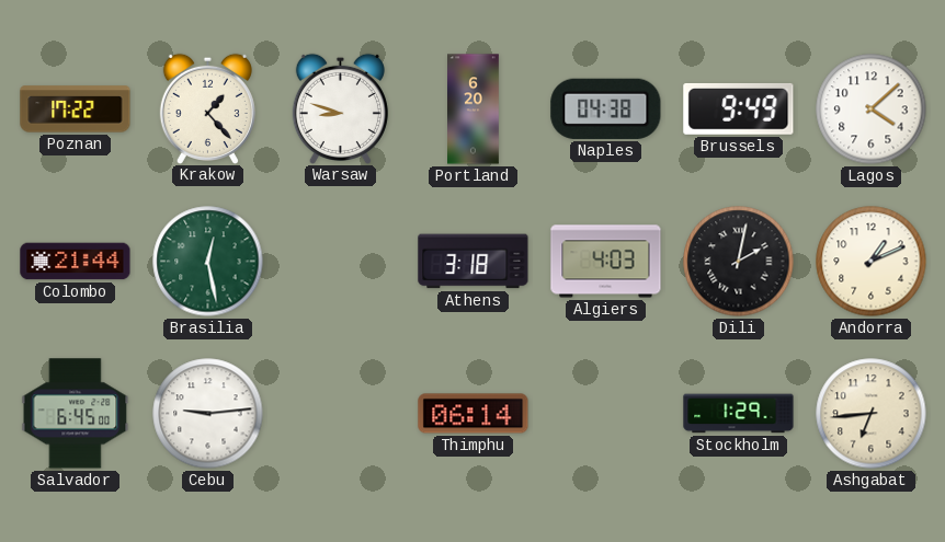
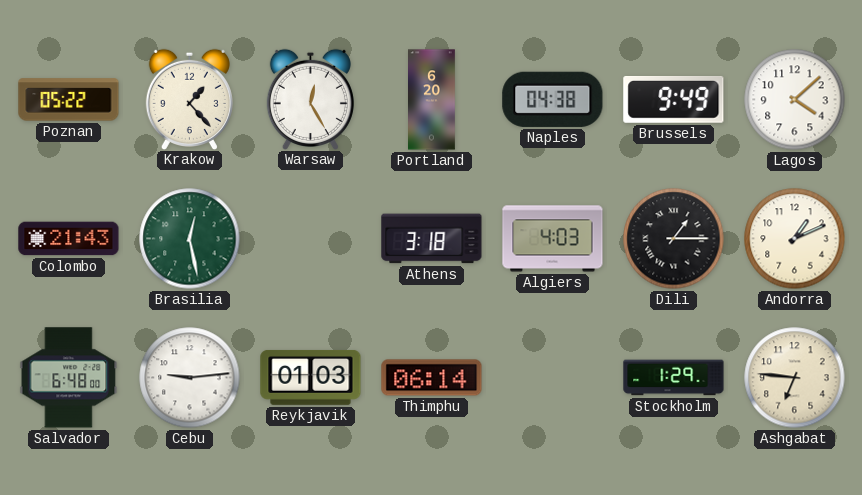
Poznan: 17:22 -> 05:22 (69, 100)
Warsaw: 8:48 -> 12:25 (310, 99)
Colombo: 21:44 -> 21:43 (69, 239)
Dili: 2:02 -> 1:15 (674, 239)
Salvador: 6:45 -> 6:48 (69, 378)
Reykjavik: none -> 01:03 (311, 377)
Ashgabat: 6:44 -> 6:46 (795, 378)
